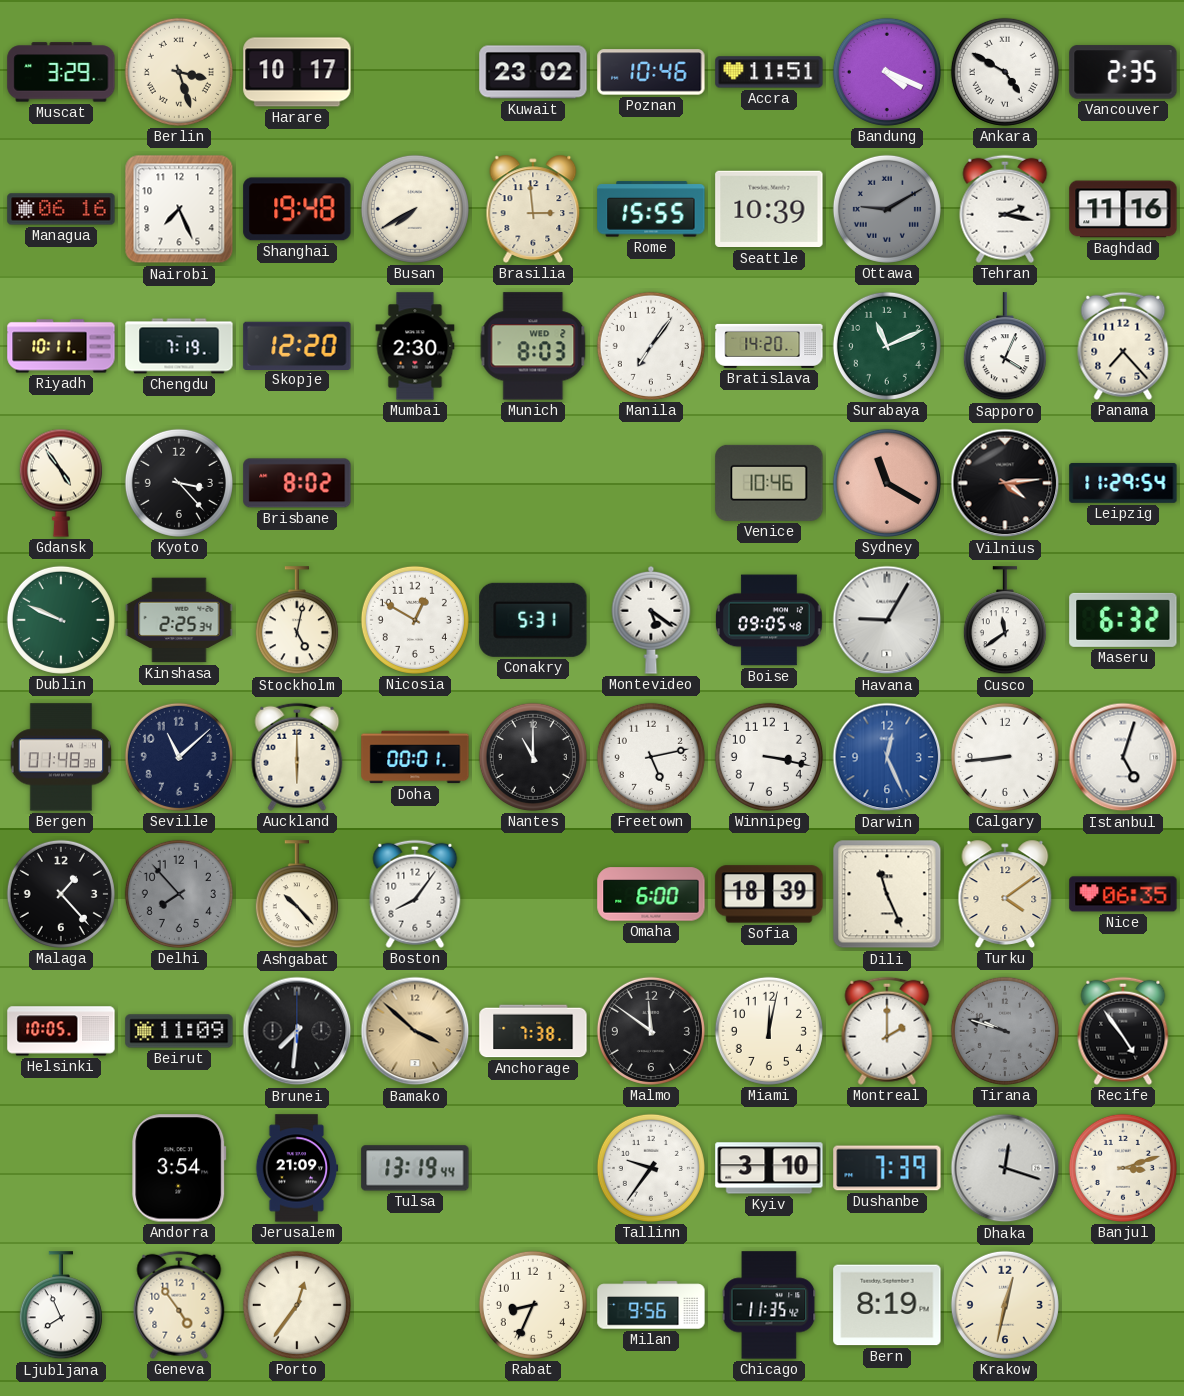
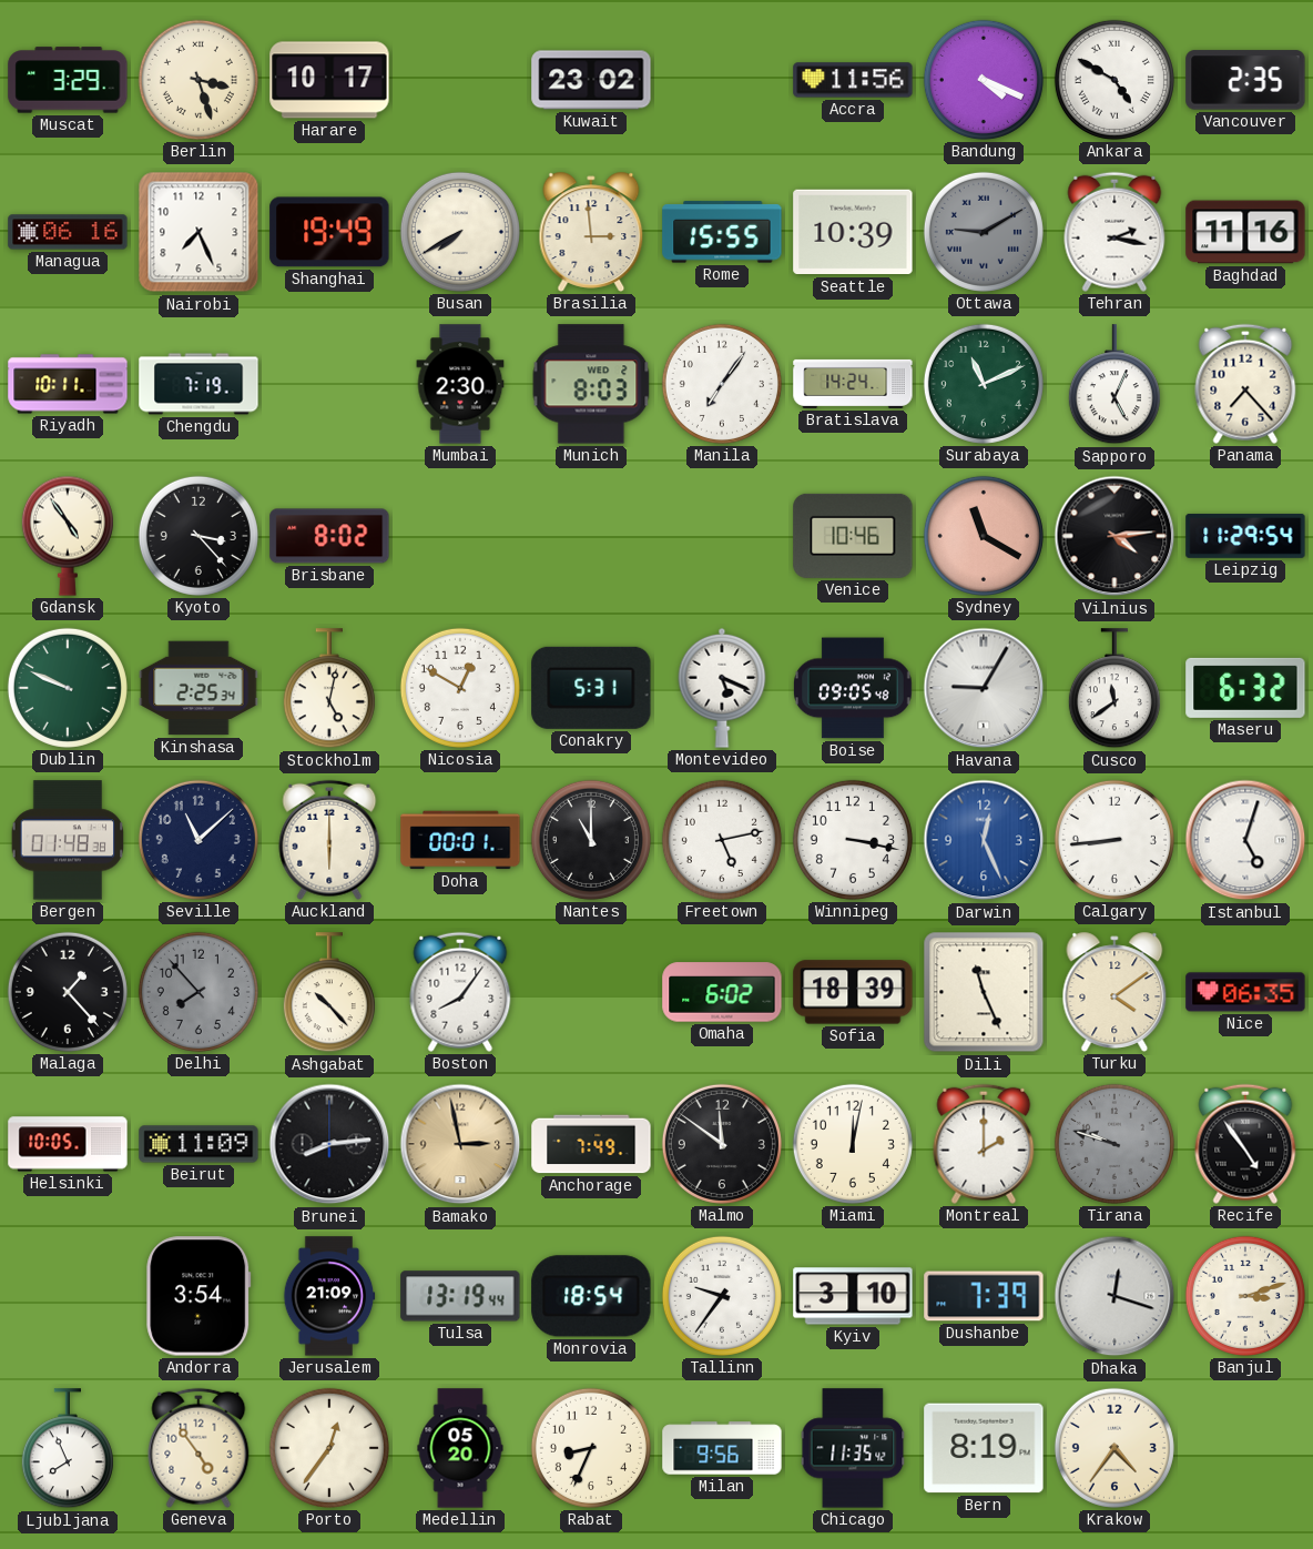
Poznan: 10:46 -> none (651, 72)
Accra: 11:51 -> 11:56 (853, 80)
Shanghai: 19:48 -> 19:49 (329, 232)
Skopje: 12:20 -> none (297, 345)
Bratislava: 14:20 -> 14:24 (853, 384)
Sapporo: 4:04 -> 5:04 (1114, 385)
Montevideo: 5:21 -> 5:19 (722, 688)
Omaha: 6:00 -> 6:02 (722, 992)
Brunei: 7:31 -> 8:14 (329, 1144)
Bamako: 3:52 -> 2:58 (460, 1144)
Anchorage: 7:38 -> 7:49 (591, 1144)
Monrovia: none -> 18:54 (591, 1296)
Medellin: none -> 05:20 (460, 1448)
Krakow: 12:32 -> 4:36 (1114, 1448)
